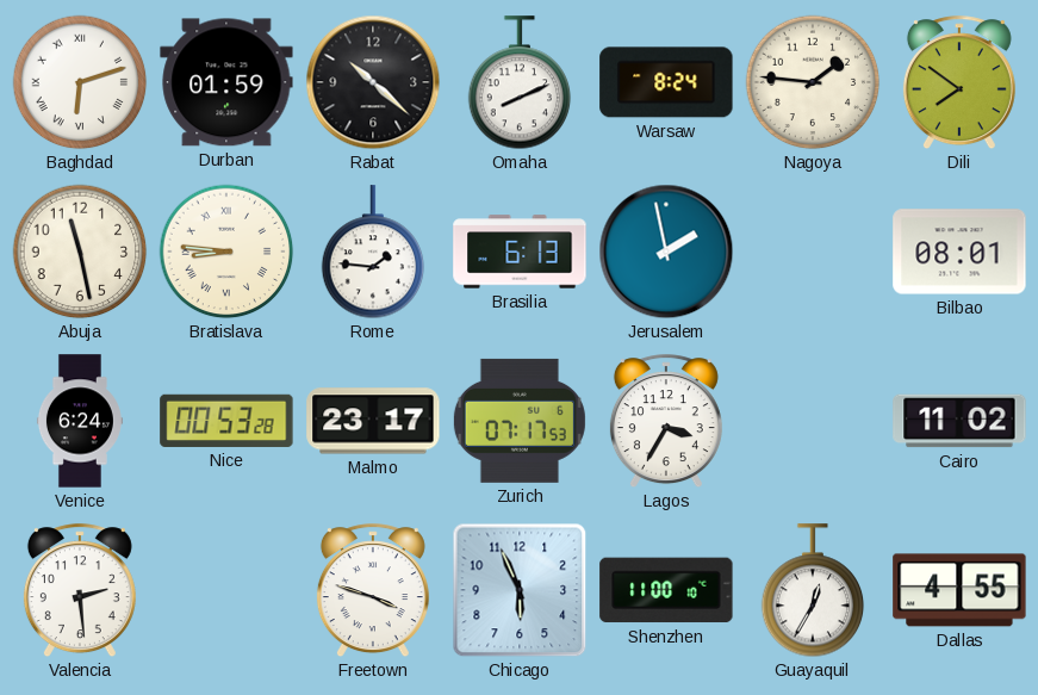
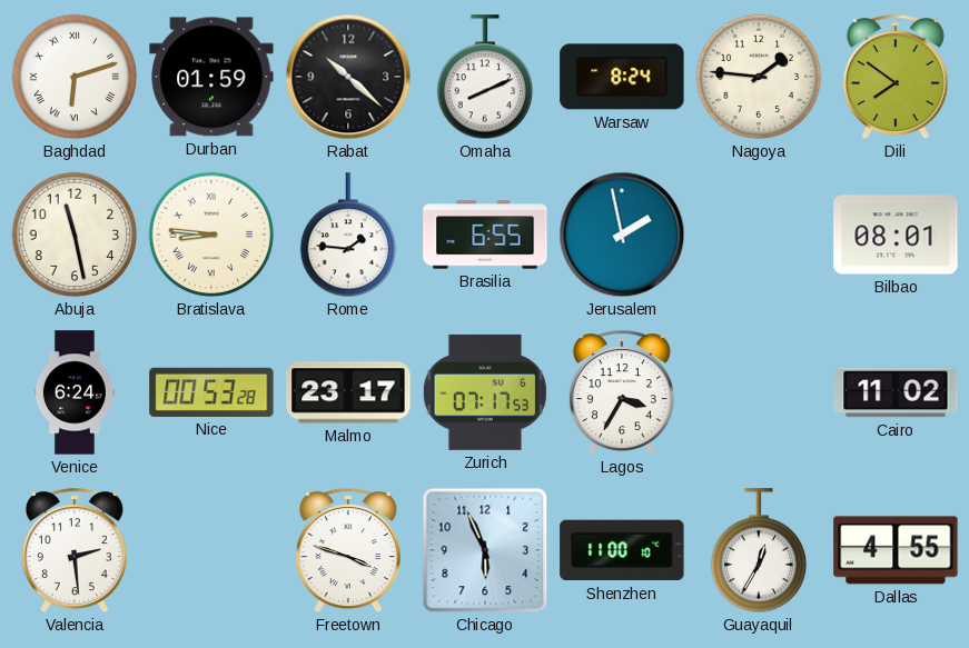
Brasilia: 6:13 -> 6:55 (485, 235)
